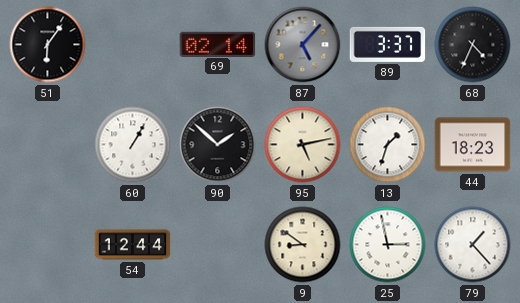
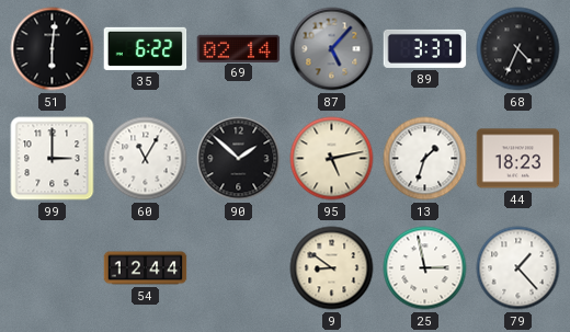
51: 6:06 -> 6:01 (53, 49)
35: none -> 6:22 (146, 48)
99: none -> 3:00 (53, 159)
60: 1:05 -> 11:05 (146, 159)
